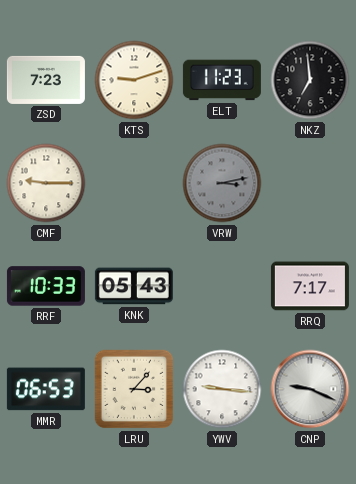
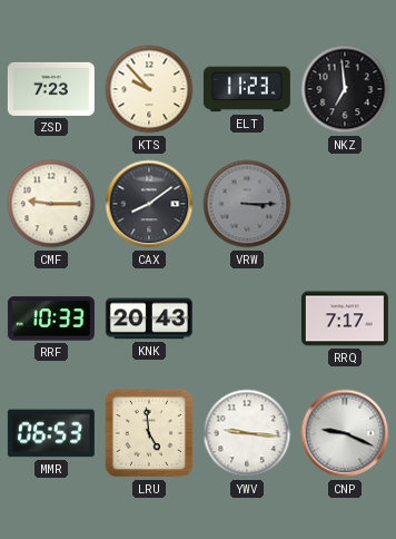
KTS: 9:12 -> 9:53 (149, 89)
CAX: none -> 8:09 (149, 204)
VRW: 3:13 -> 3:15 (247, 204)
KNK: 05:43 -> 20:43 (149, 318)
LRU: 3:07 -> 4:59 (149, 433)
